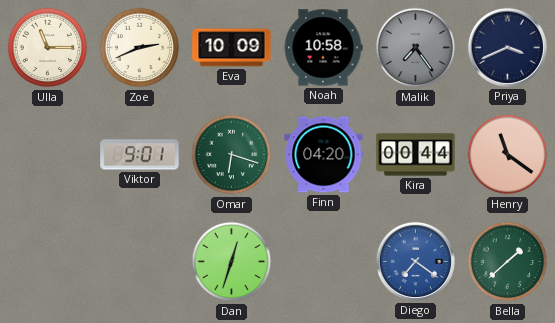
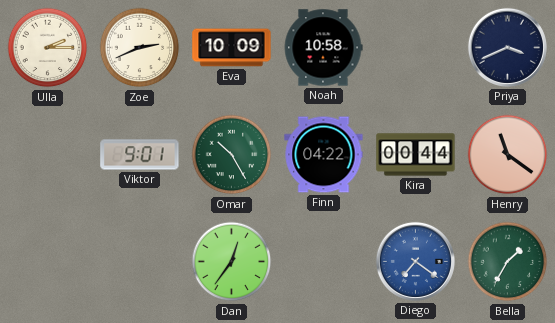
Ulla: 11:15 -> 2:15 (48, 48)
Malik: 7:24 -> none (416, 48)
Omar: 6:18 -> 10:25 (232, 155)
Finn: 04:20 -> 04:22 (324, 155)
Dan: 12:33 -> 12:36 (232, 262)
Bella: 1:38 -> 1:35 (508, 262)
